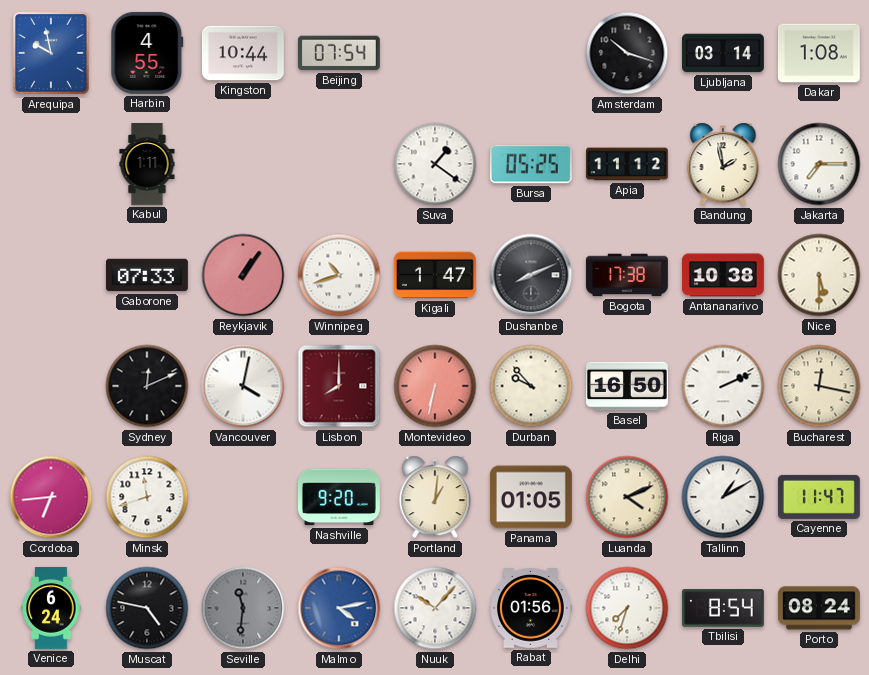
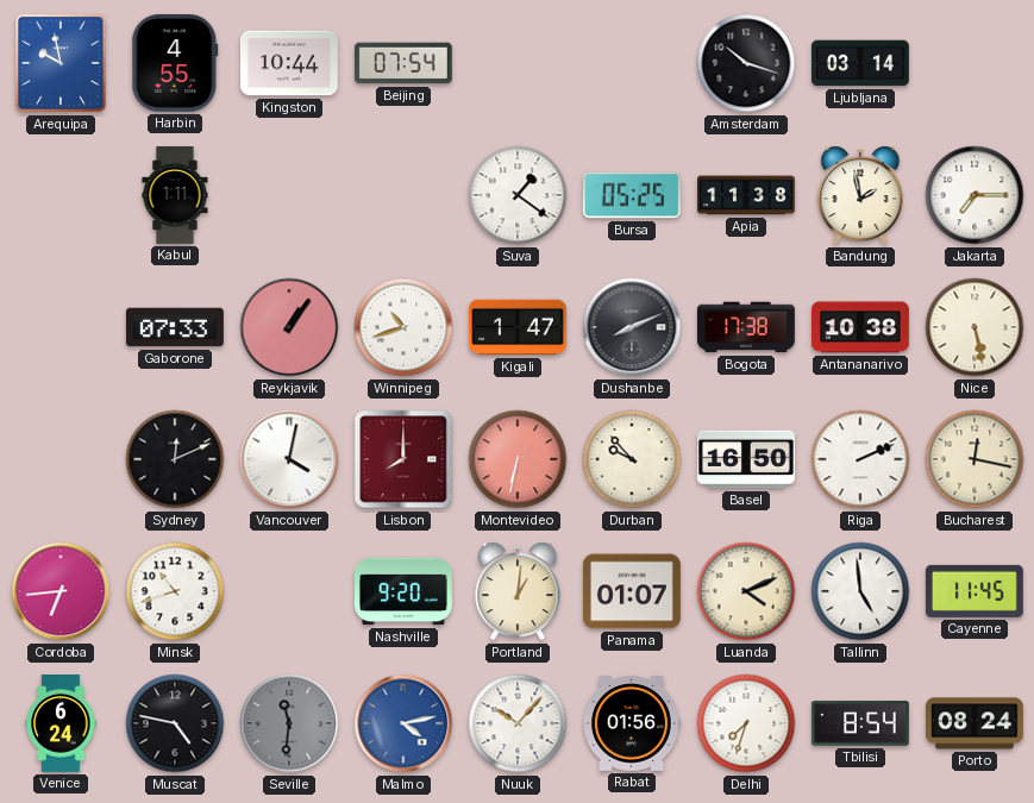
Dakar: 1:08 -> none (819, 53)
Apia: 11:12 -> 11:38 (747, 195)
Nice: 5:30 -> 5:28 (975, 327)
Minsk: 11:42 -> 10:42 (175, 591)
Panama: 01:05 -> 01:07 (632, 591)
Tallinn: 1:10 -> 4:59 (860, 591)
Cayenne: 11:47 -> 11:45 (975, 591)
